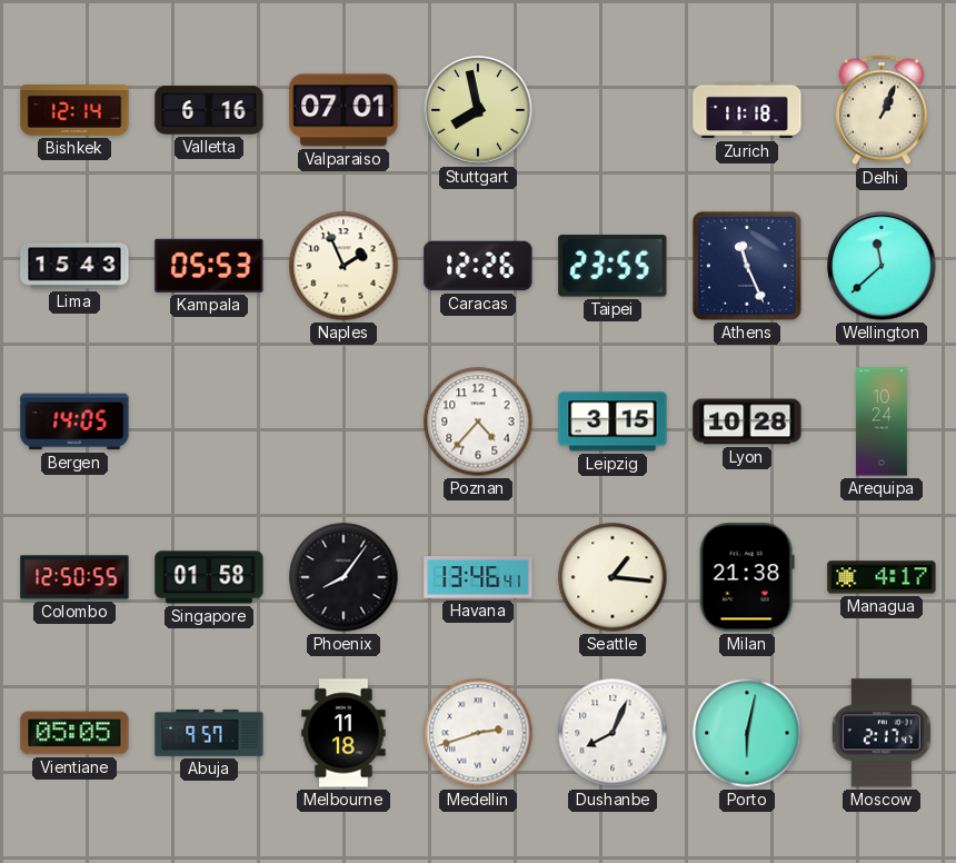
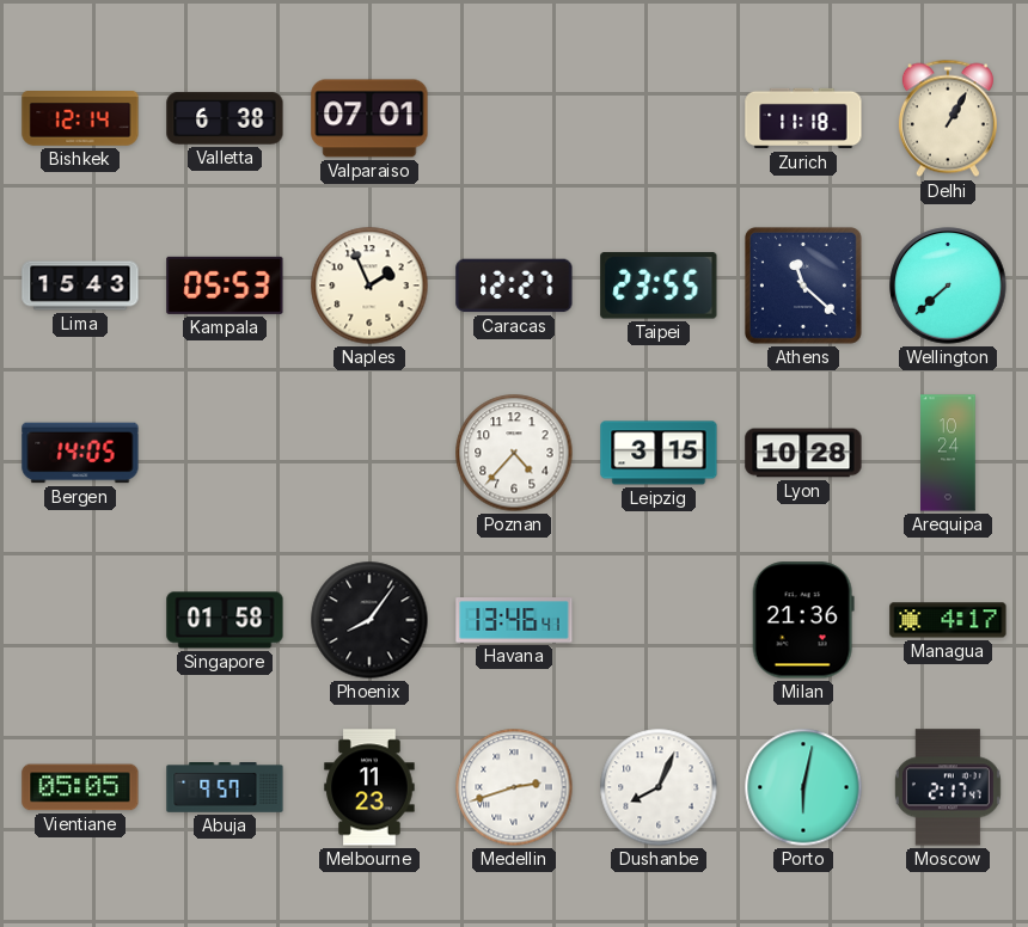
Valletta: 6:16 -> 6:38 (225, 118)
Stuttgart: 7:58 -> none (478, 110)
Delhi: 1:04 -> 1:05 (948, 118)
Caracas: 12:26 -> 12:27 (514, 286)
Athens: 11:26 -> 11:22 (803, 286)
Wellington: 11:38 -> 7:38 (948, 286)
Colombo: 12:50 -> none (74, 577)
Seattle: 1:16 -> none (613, 577)
Milan: 21:38 -> 21:36 (803, 620)
Melbourne: 11:18 -> 11:23 (369, 787)
